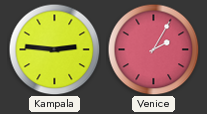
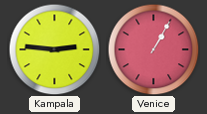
Venice: 2:05 -> 1:05 (153, 49)
